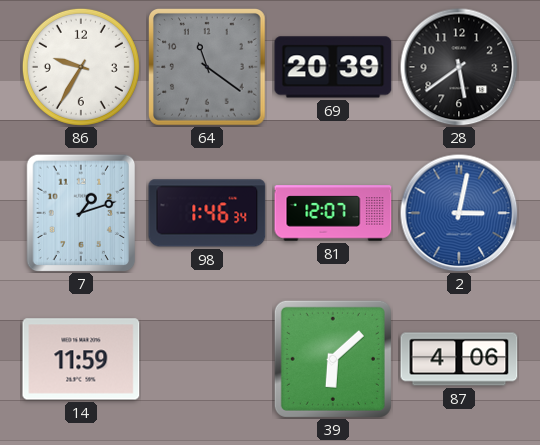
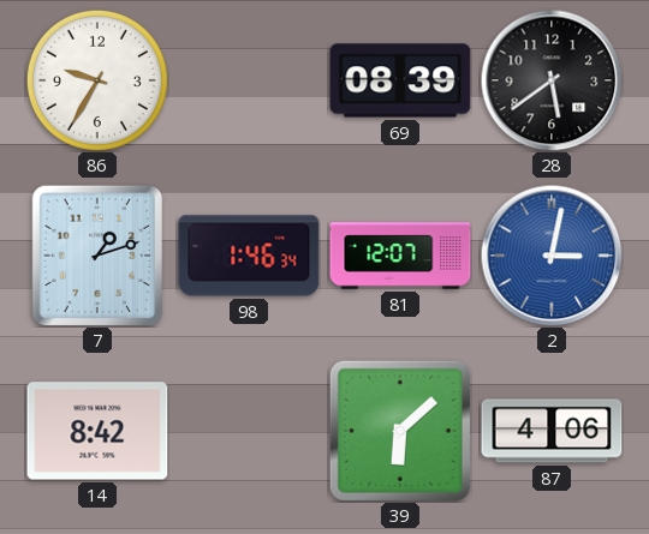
64: 11:21 -> none (208, 68)
69: 20:39 -> 08:39 (400, 80)
14: 11:59 -> 8:42 (97, 431)
